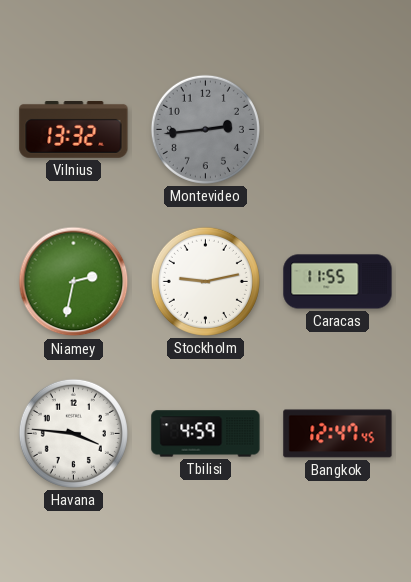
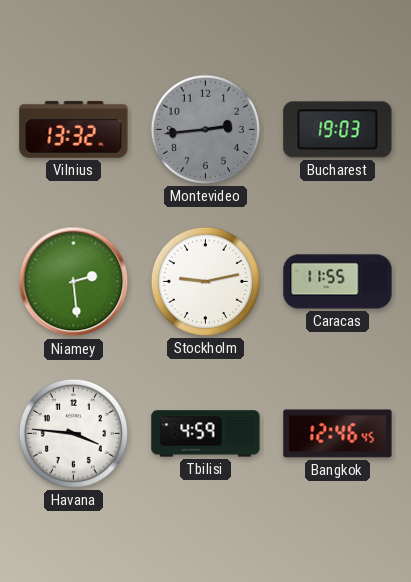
Bucharest: none -> 19:03 (338, 130)
Niamey: 2:32 -> 2:29 (74, 282)
Bangkok: 12:47 -> 12:46 (338, 434)
